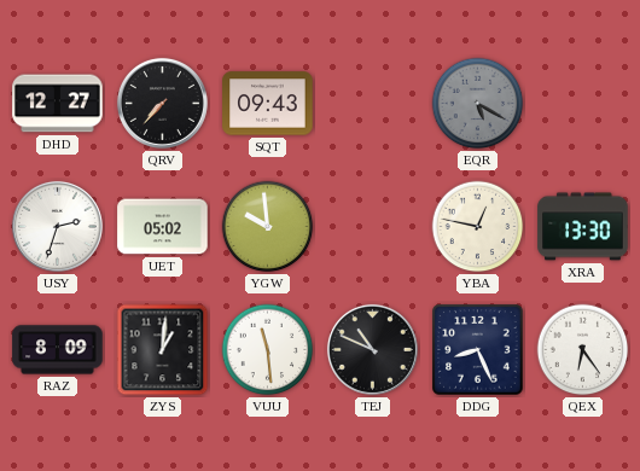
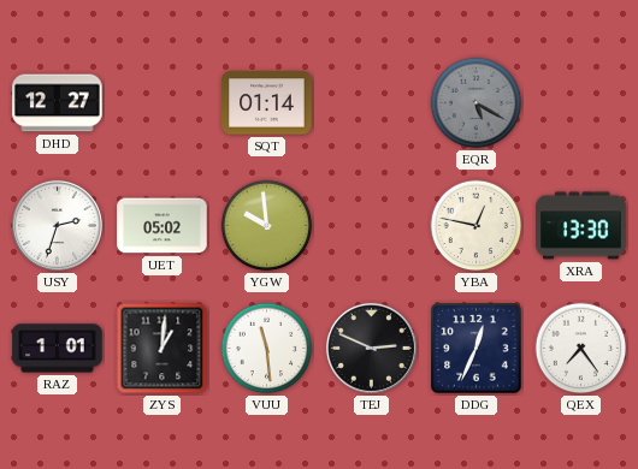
QRV: 7:37 -> none (162, 103)
SQT: 09:43 -> 01:14 (267, 103)
RAZ: 8:09 -> 1:01 (58, 349)
TEJ: 10:49 -> 2:49 (371, 348)
DDG: 8:26 -> 12:34 (477, 349)
QEX: 6:24 -> 7:24 (581, 349)
